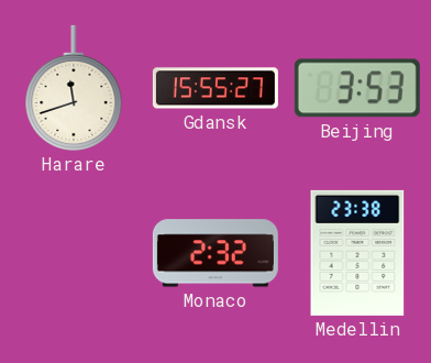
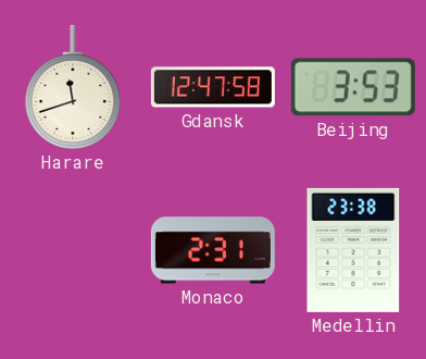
Gdansk: 15:55 -> 12:47 (213, 87)
Monaco: 2:32 -> 2:31 (213, 250)
